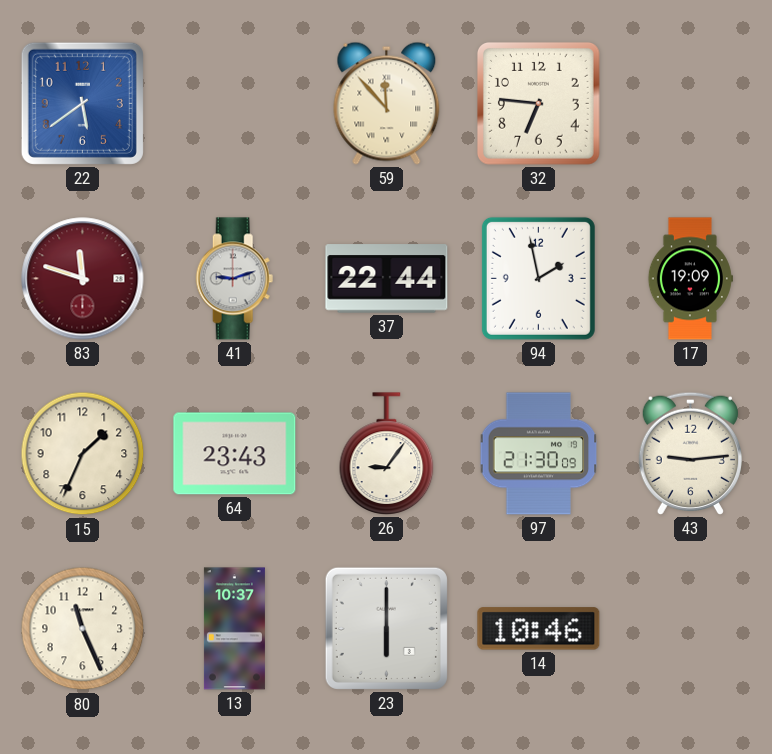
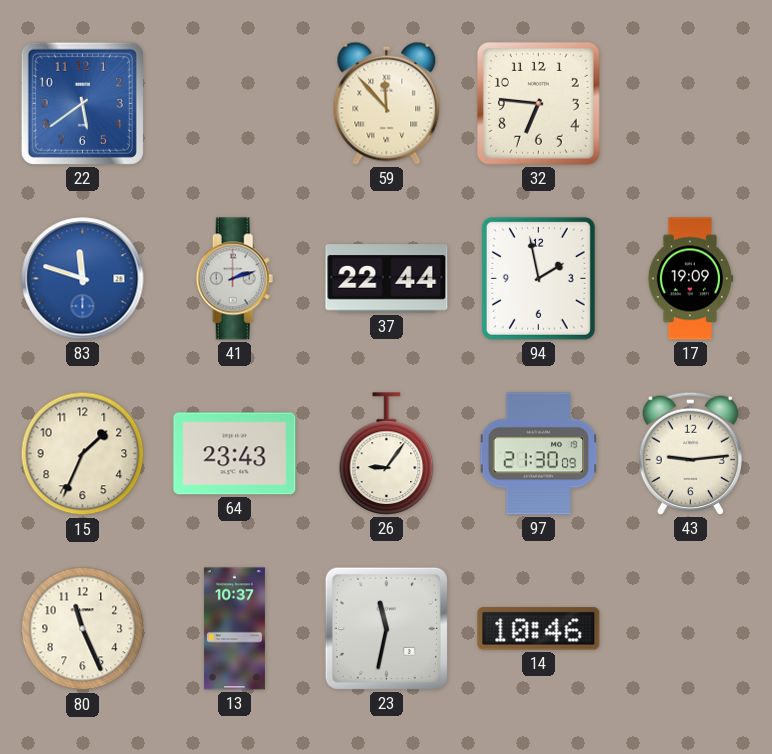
83 dial: burgundy -> blue (83, 279)
41: 9:12 -> 2:12 (235, 279)
23: 6:00 -> 11:32 (386, 628)
